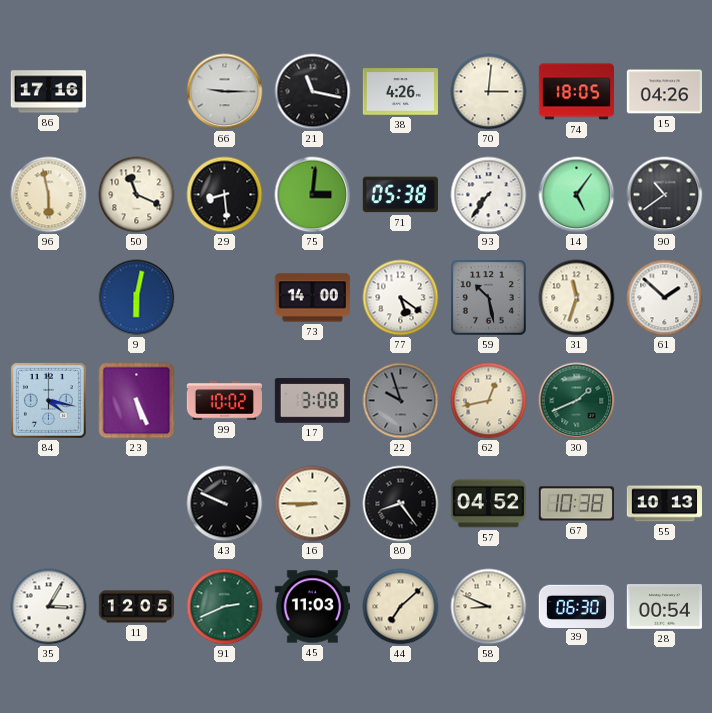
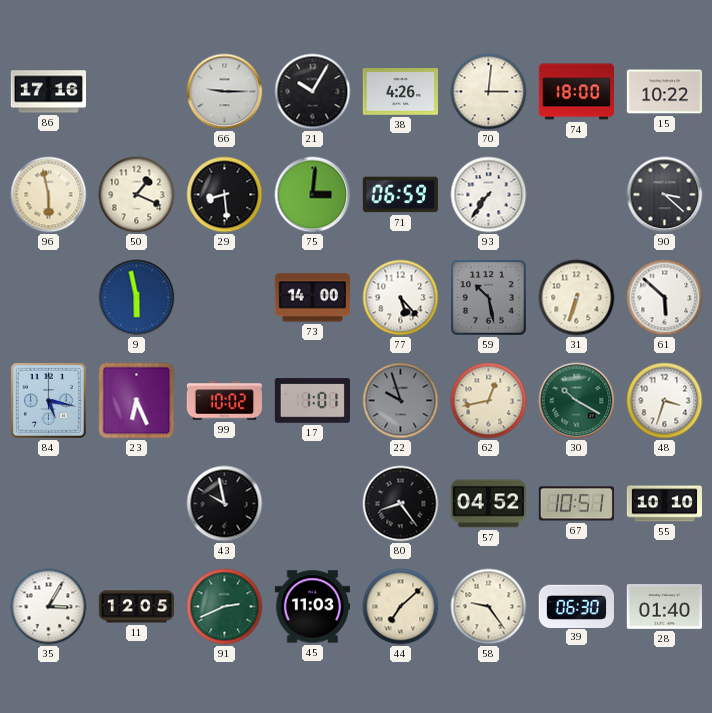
21: 11:17 -> 10:05 (313, 92)
74: 18:05 -> 18:00 (576, 92)
15: 04:26 -> 10:22 (664, 92)
50: 11:19 -> 1:19 (137, 195)
71: 05:38 -> 06:59 (400, 195)
14: 5:06 -> none (577, 195)
90: 10:39 -> 3:22 (665, 195)
9: 6:02 -> 5:58 (137, 298)
77: 5:21 -> 5:23 (401, 298)
31: 11:33 -> 6:33 (577, 298)
61: 1:52 -> 5:52 (665, 298)
84: 4:17 -> 5:17 (48, 400)
23: 5:26 -> 6:26 (137, 401)
17: 3:08 -> 1:01 (312, 401)
30: 1:41 -> 10:20 (577, 401)
48: none -> 3:33 (665, 401)
43: 9:49 -> 9:58 (225, 504)
16: 8:45 -> none (313, 504)
67: 10:38 -> 10:51 (576, 504)
55: 10:13 -> 10:10 (664, 504)
58: 8:49 -> 9:24 (489, 607)
28: 00:54 -> 01:40 (664, 607)
